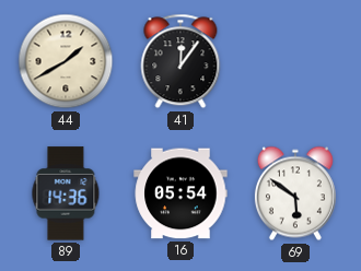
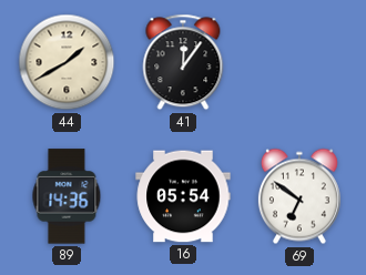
69: 5:51 -> 6:51 (299, 196)
